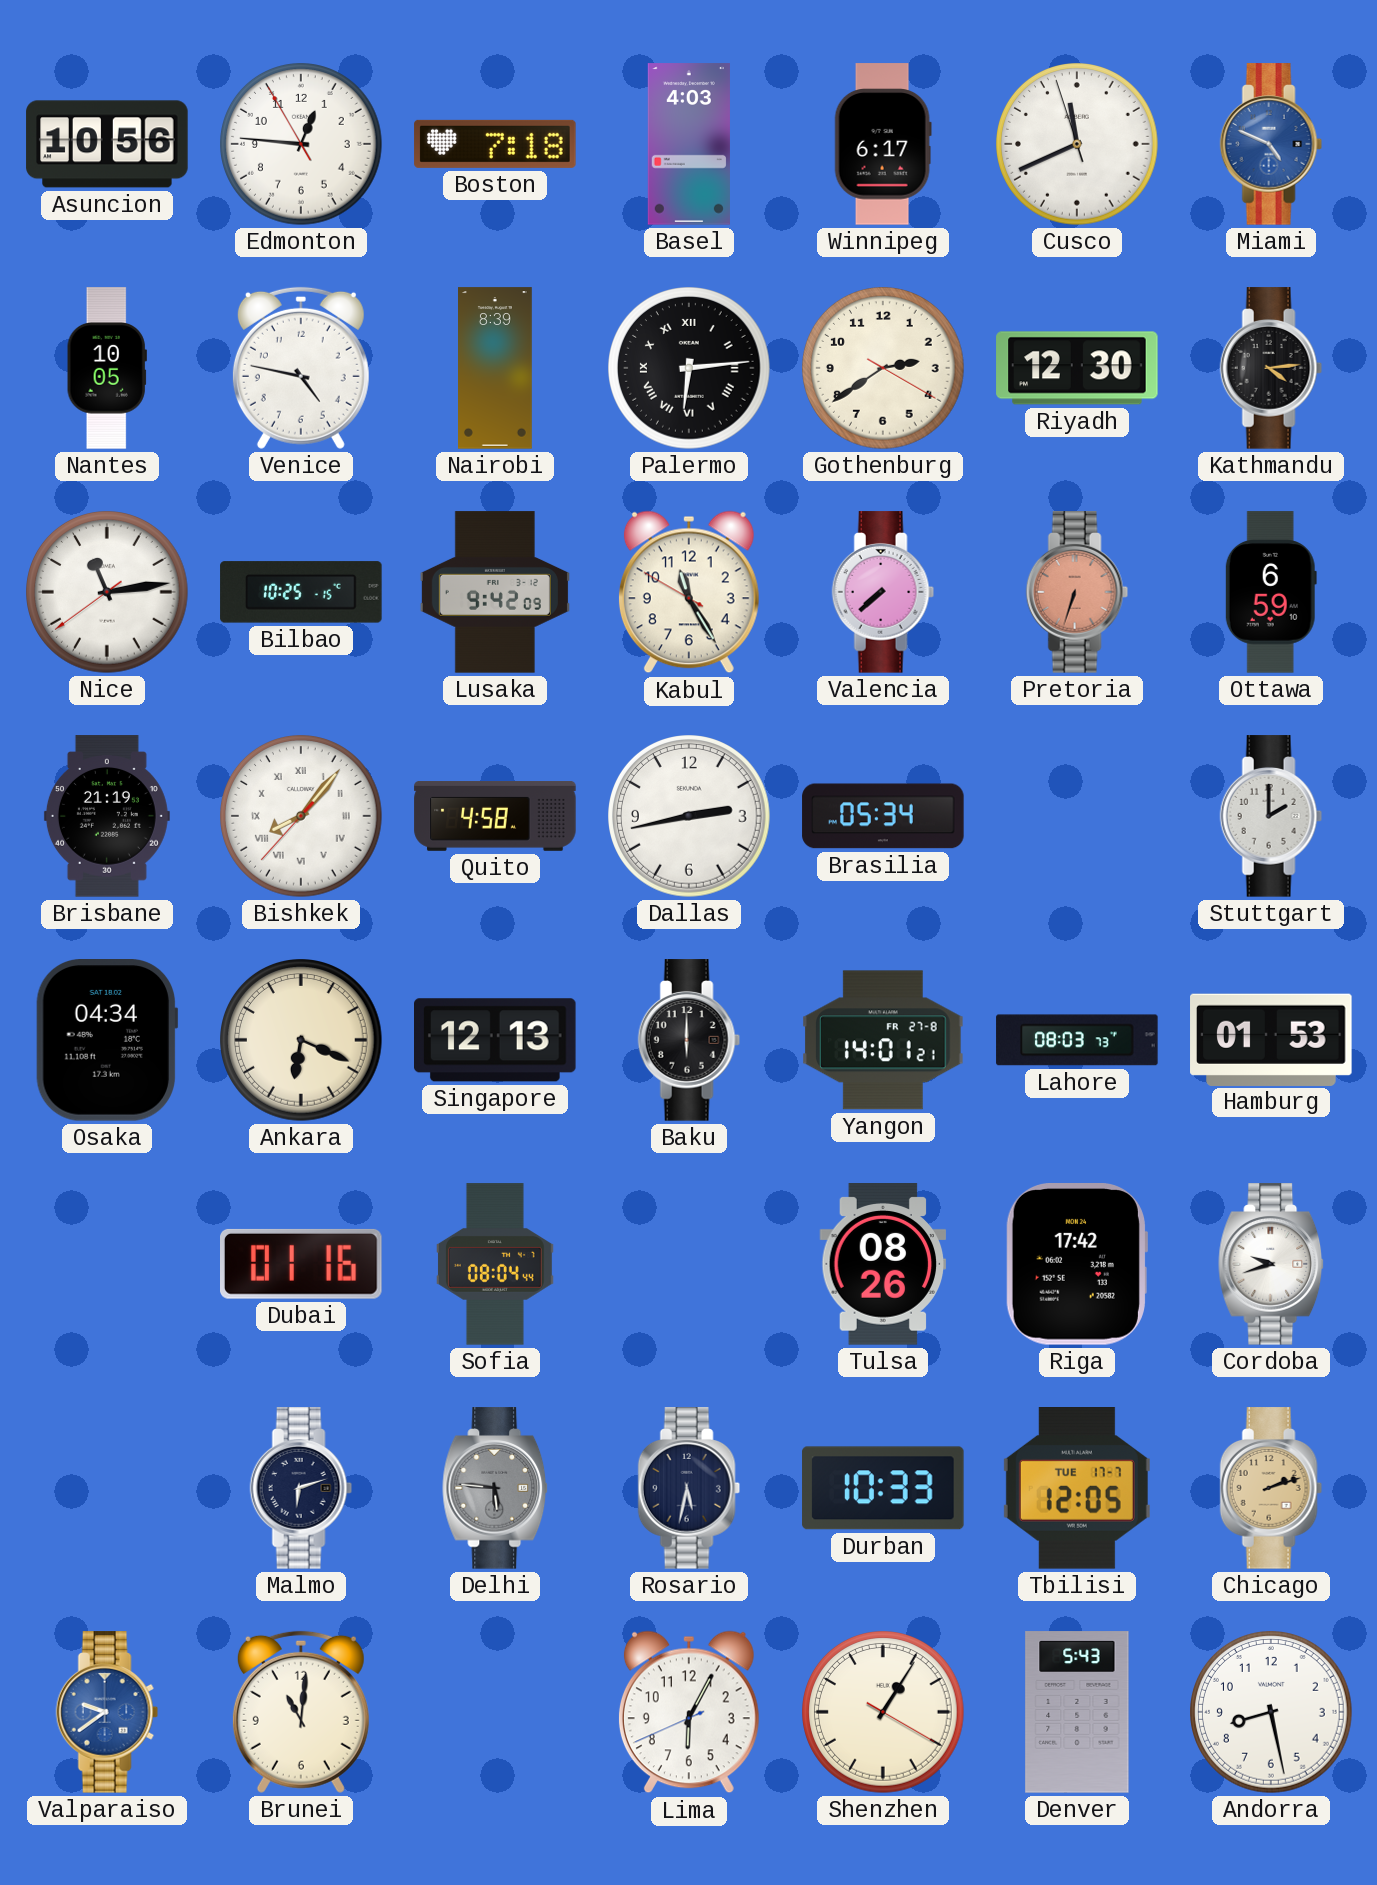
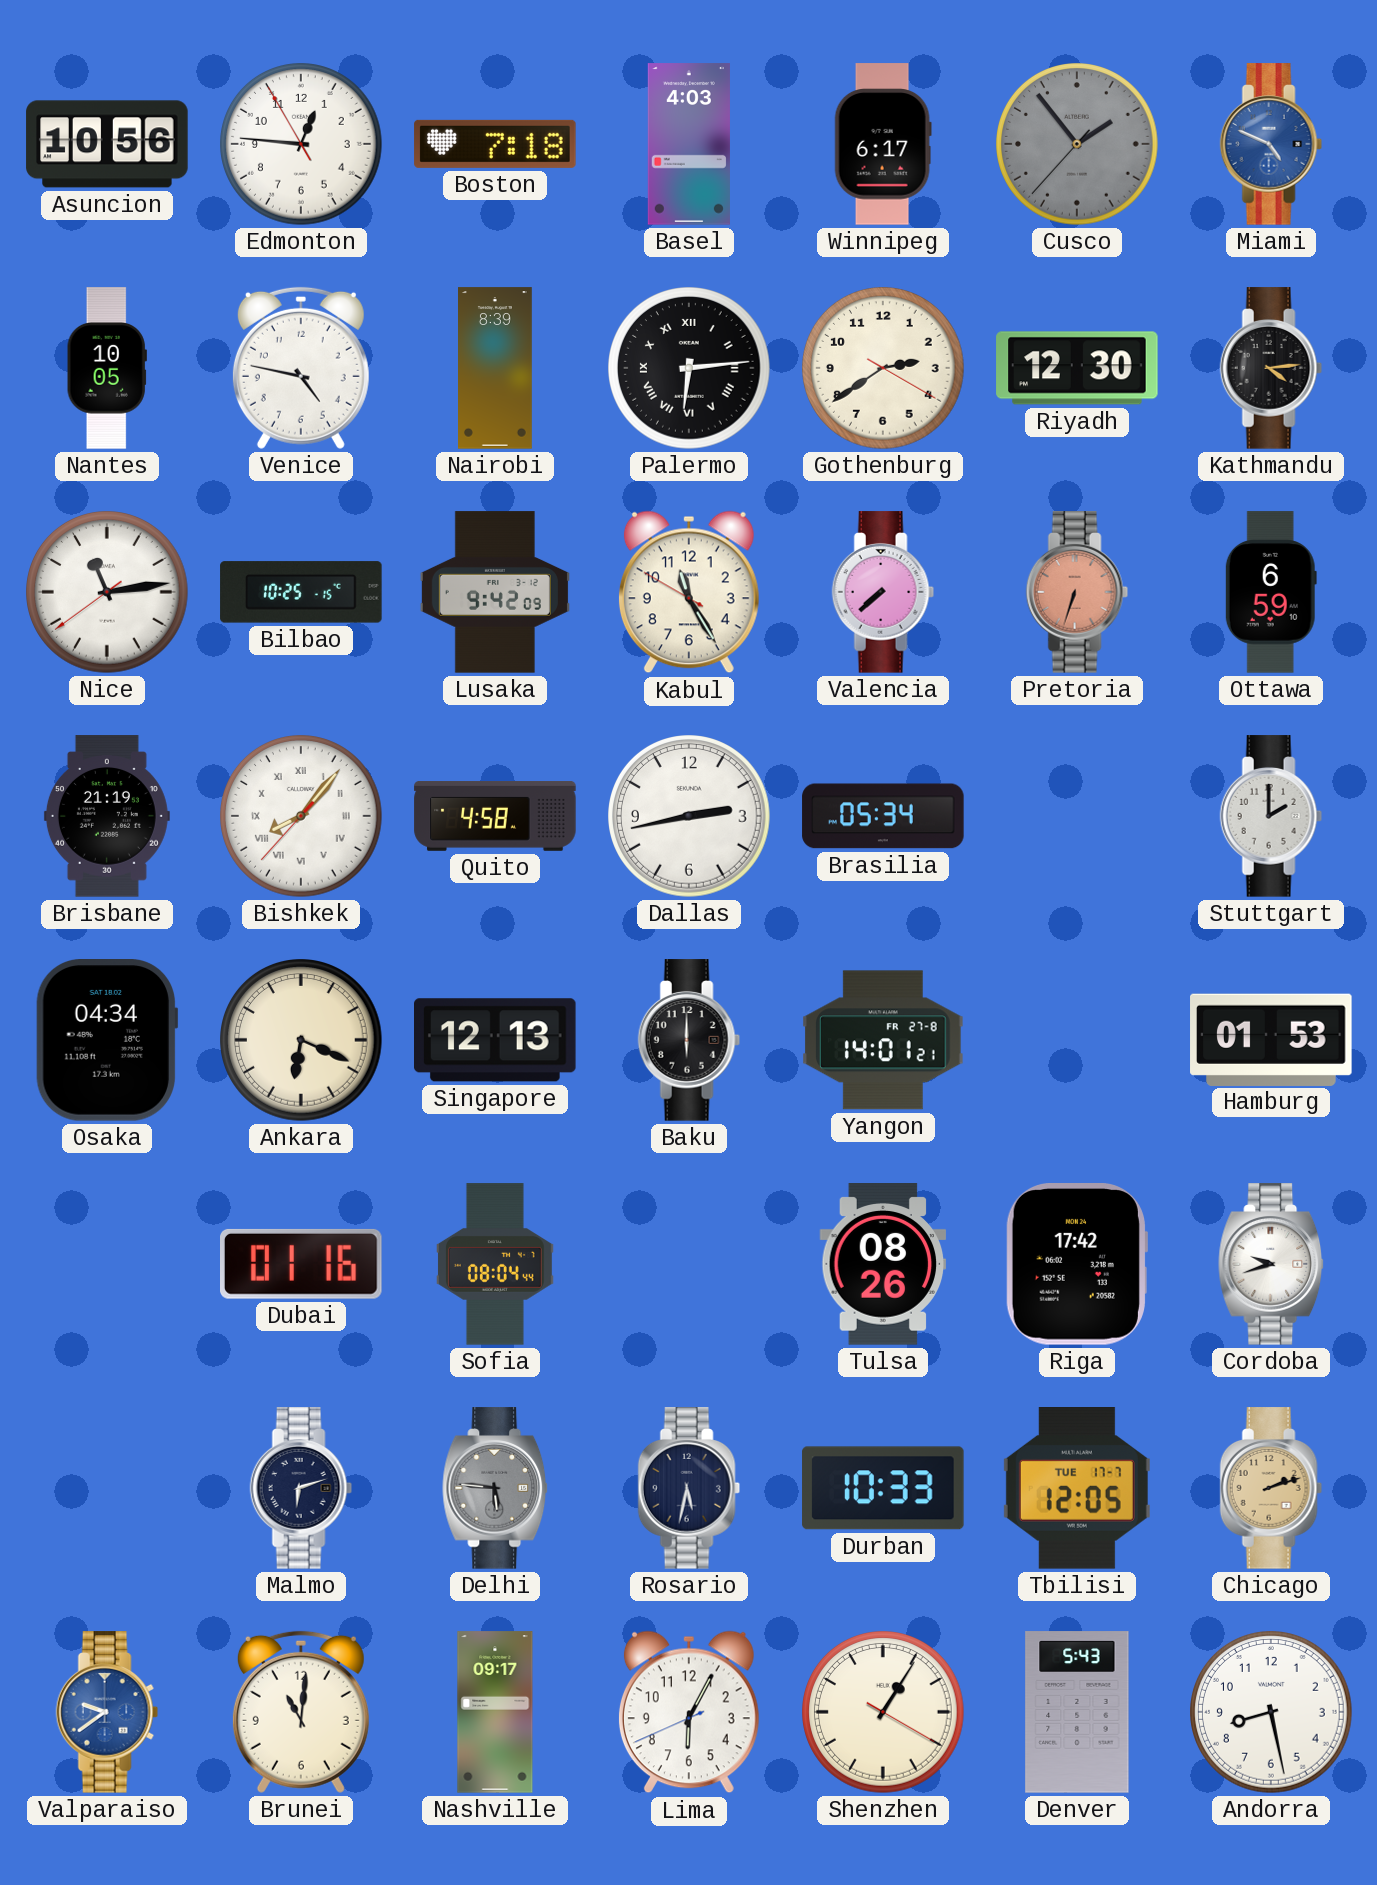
Cusco: 11:40 -> 1:53 (1078, 145)
Cusco dial: white -> grey (1078, 145)
Lahore: 08:03 -> none (1077, 1040)
Nashville: none -> 09:17 (495, 1712)
